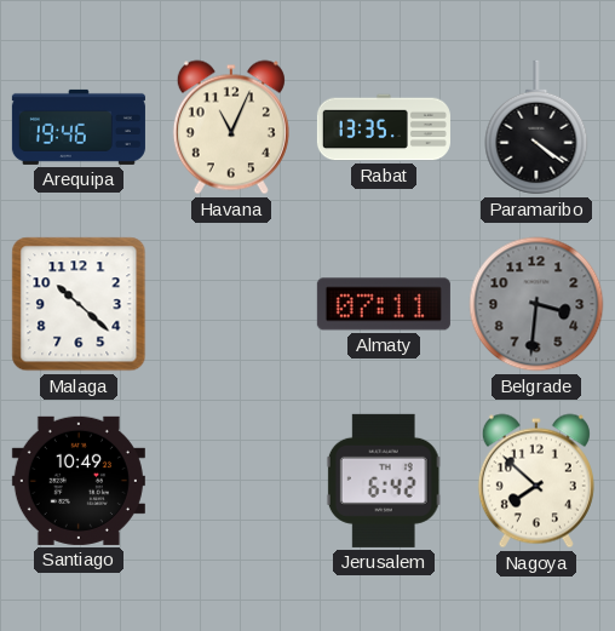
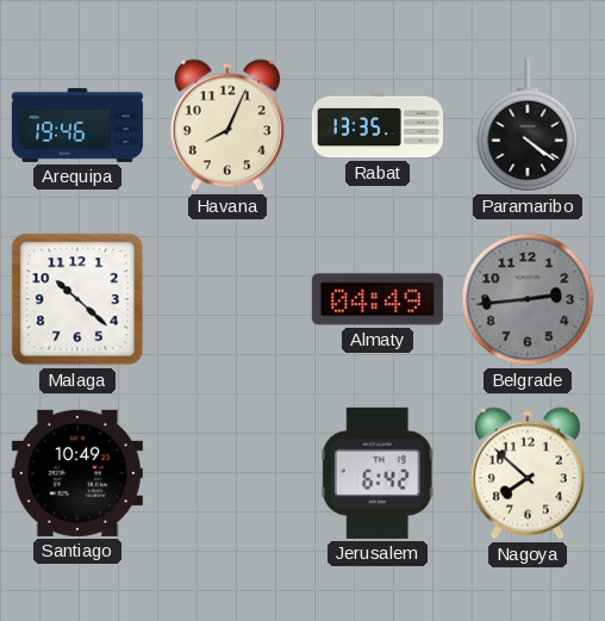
Havana: 11:04 -> 8:04 (227, 125)
Almaty: 07:11 -> 04:49 (378, 299)
Belgrade: 3:31 -> 2:44 (528, 299)
